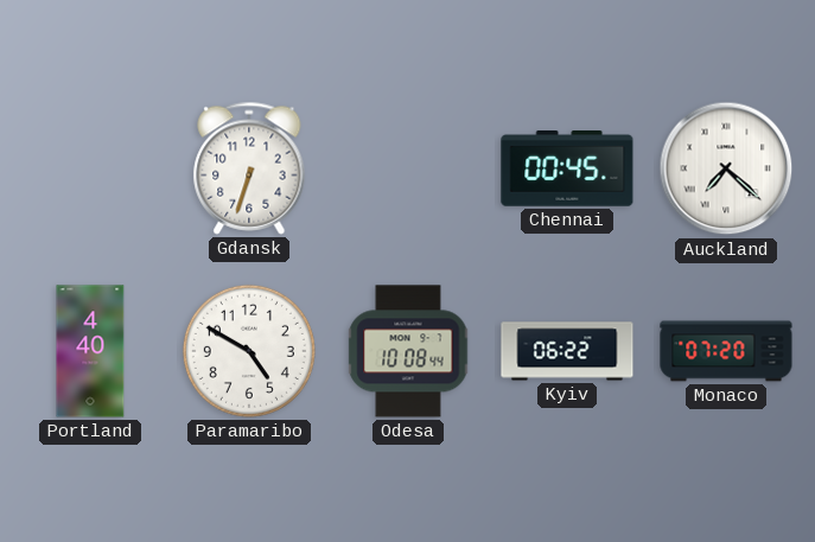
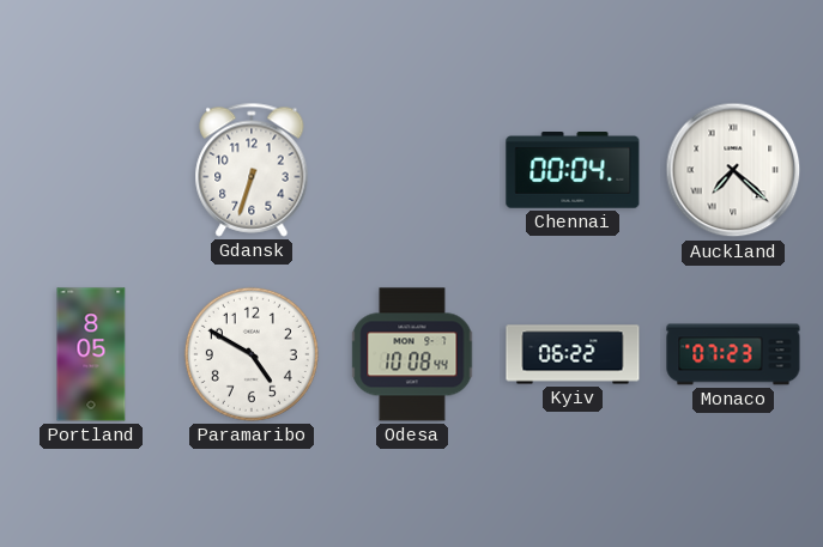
Chennai: 00:45 -> 00:04 (573, 170)
Portland: 4:40 -> 8:05 (91, 354)
Monaco: 07:20 -> 07:23 (733, 354)
